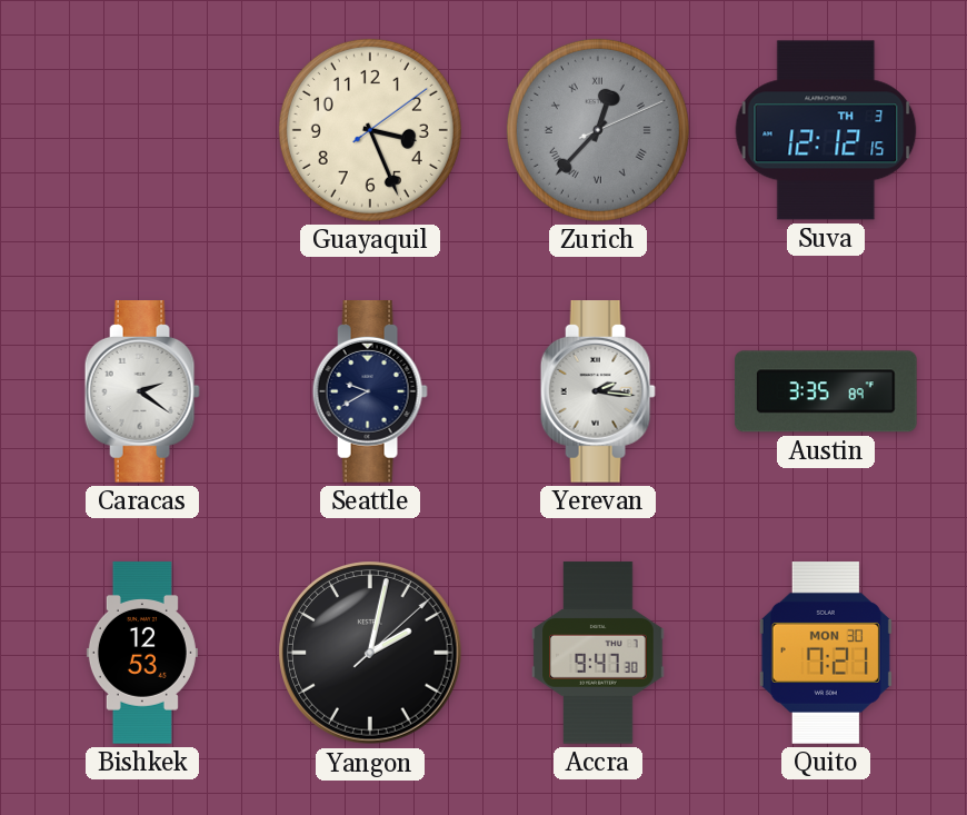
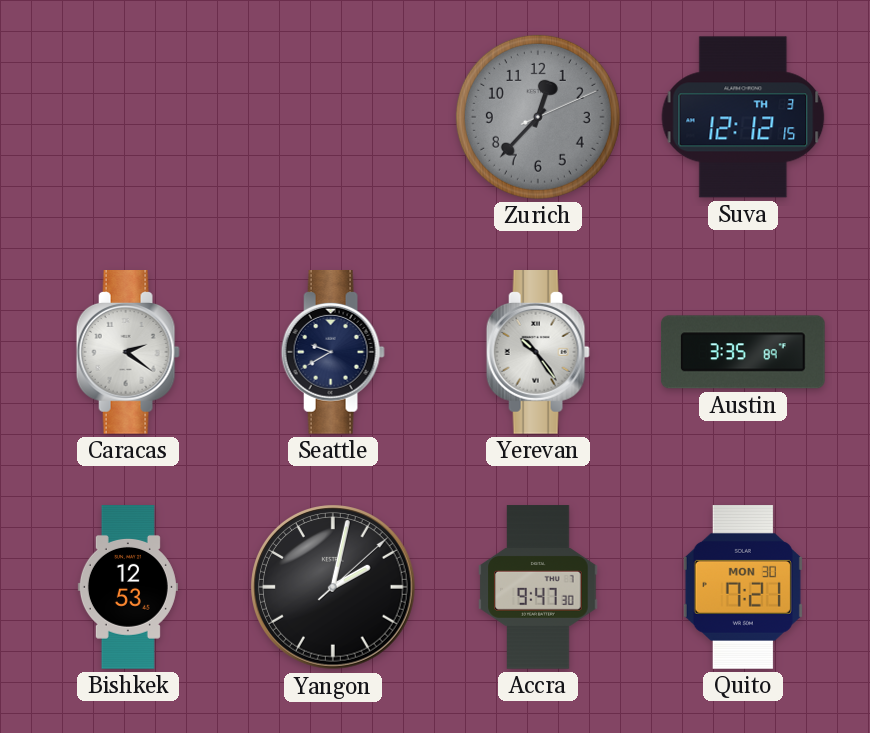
Guayaquil: 3:26 -> none (370, 130)
Zurich numerals: Roman -> Arabic (538, 117)
Yerevan: 2:16 -> 10:24 (538, 353)
